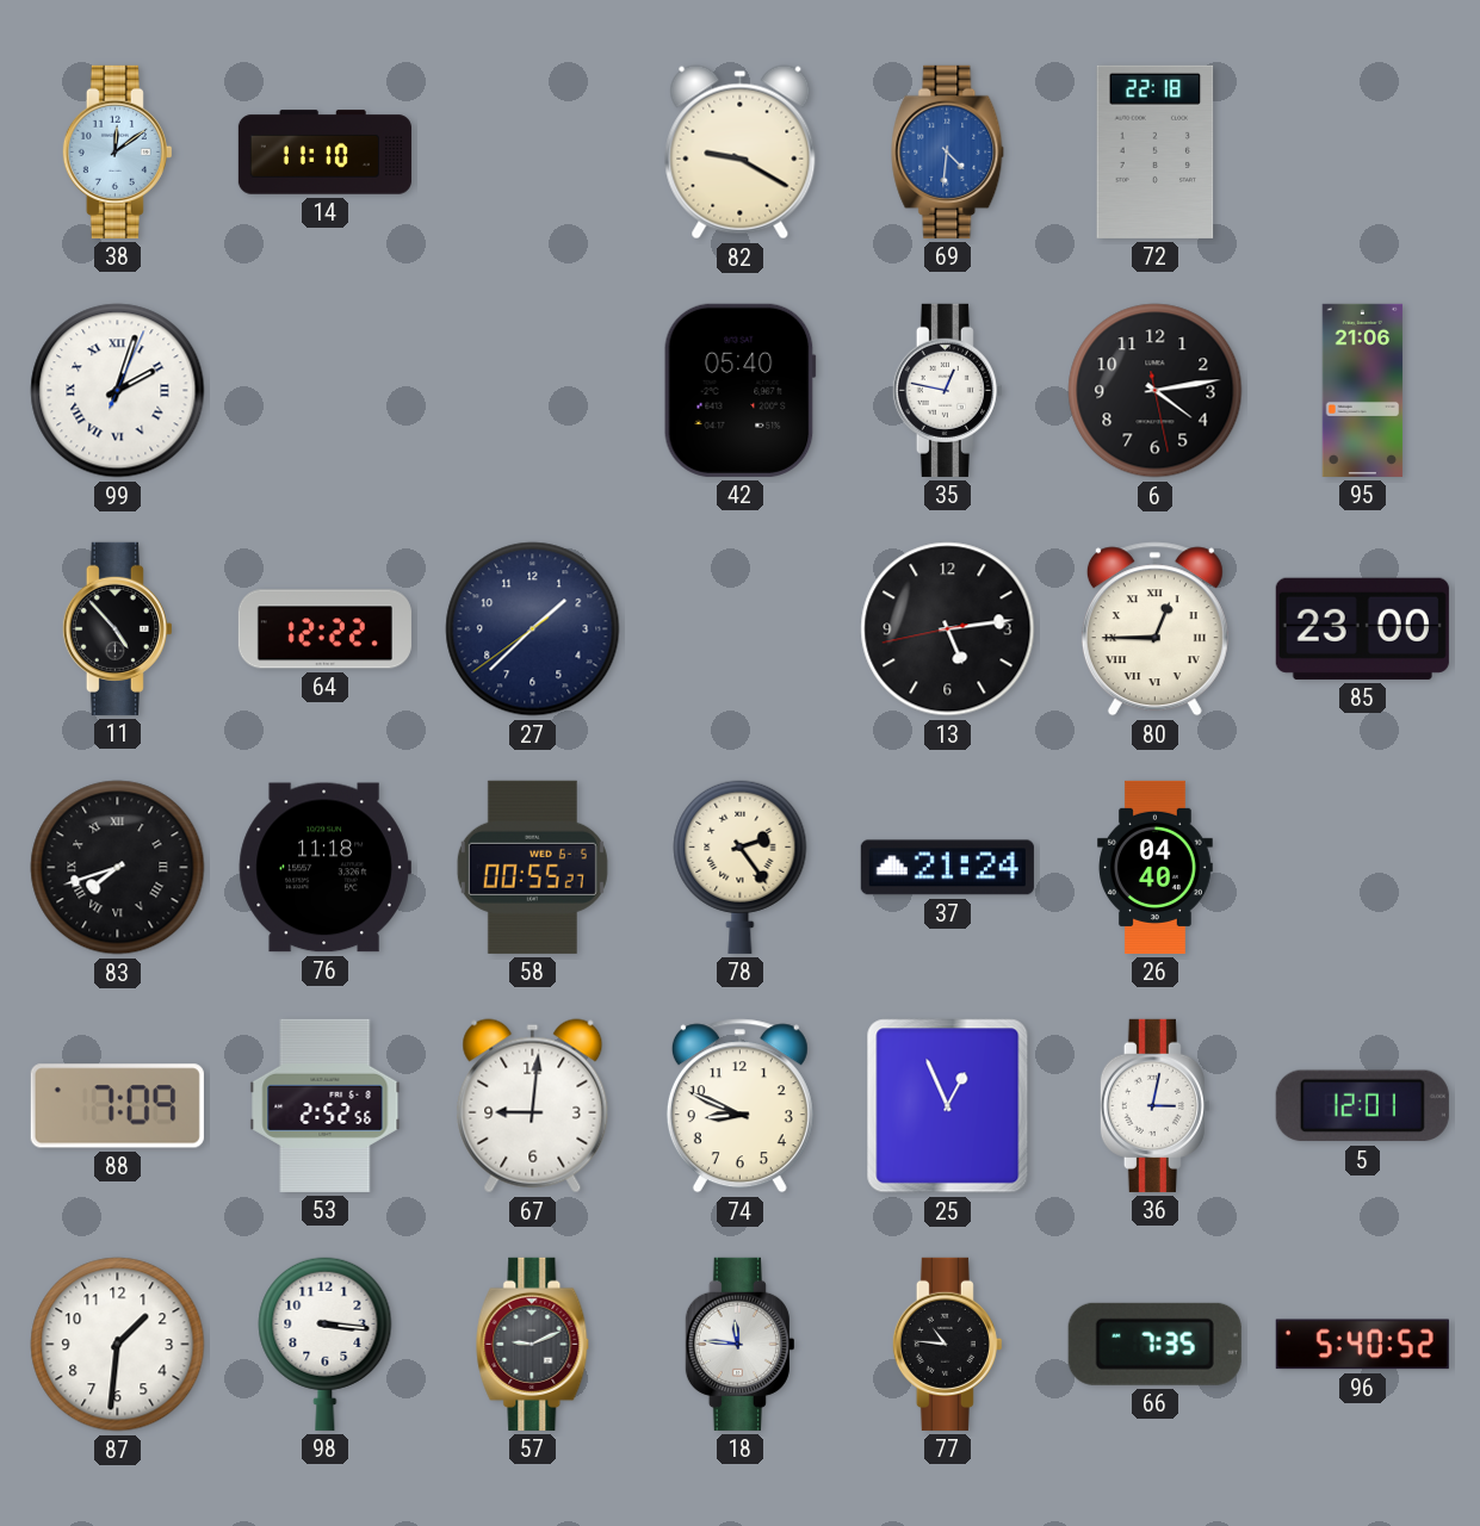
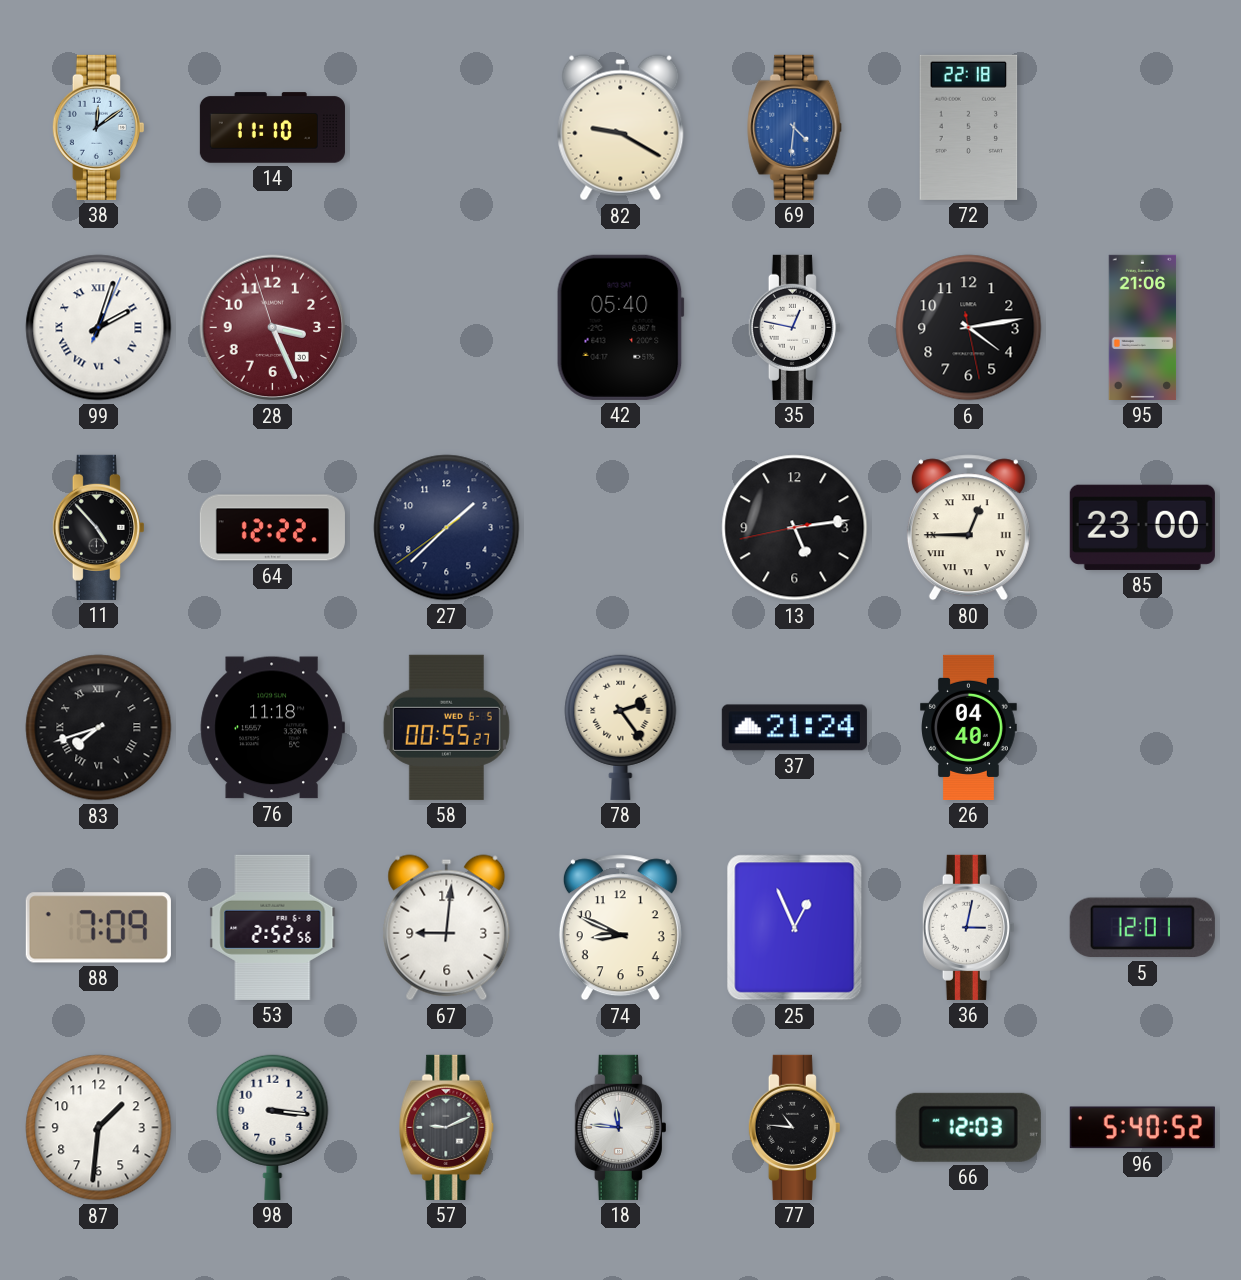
28: none -> 3:25 (273, 328)
66: 7:35 -> 12:03 (968, 1127)
